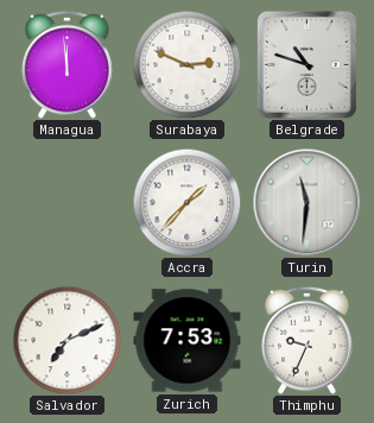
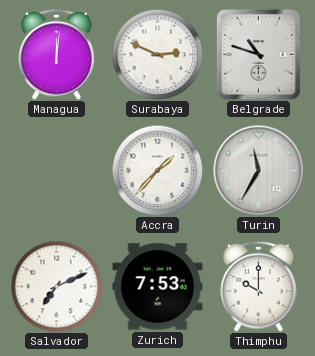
Managua: 11:59 -> 12:01 (57, 54)
Turin: 11:31 -> 11:35 (258, 170)
Thimphu: 9:34 -> 10:00 (259, 286)
